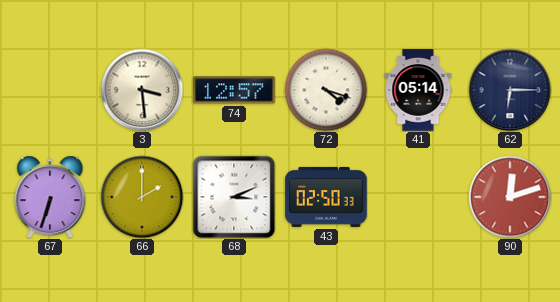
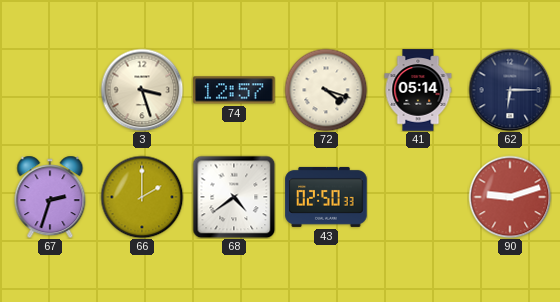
3: 3:29 -> 3:27 (142, 90)
67: 6:33 -> 2:33 (50, 197)
68: 3:11 -> 4:39 (234, 197)
90: 12:12 -> 9:12 (510, 197)
